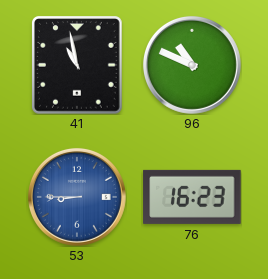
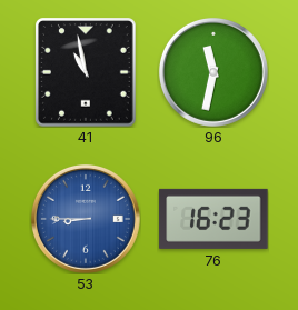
96: 10:49 -> 11:32 (213, 72)
